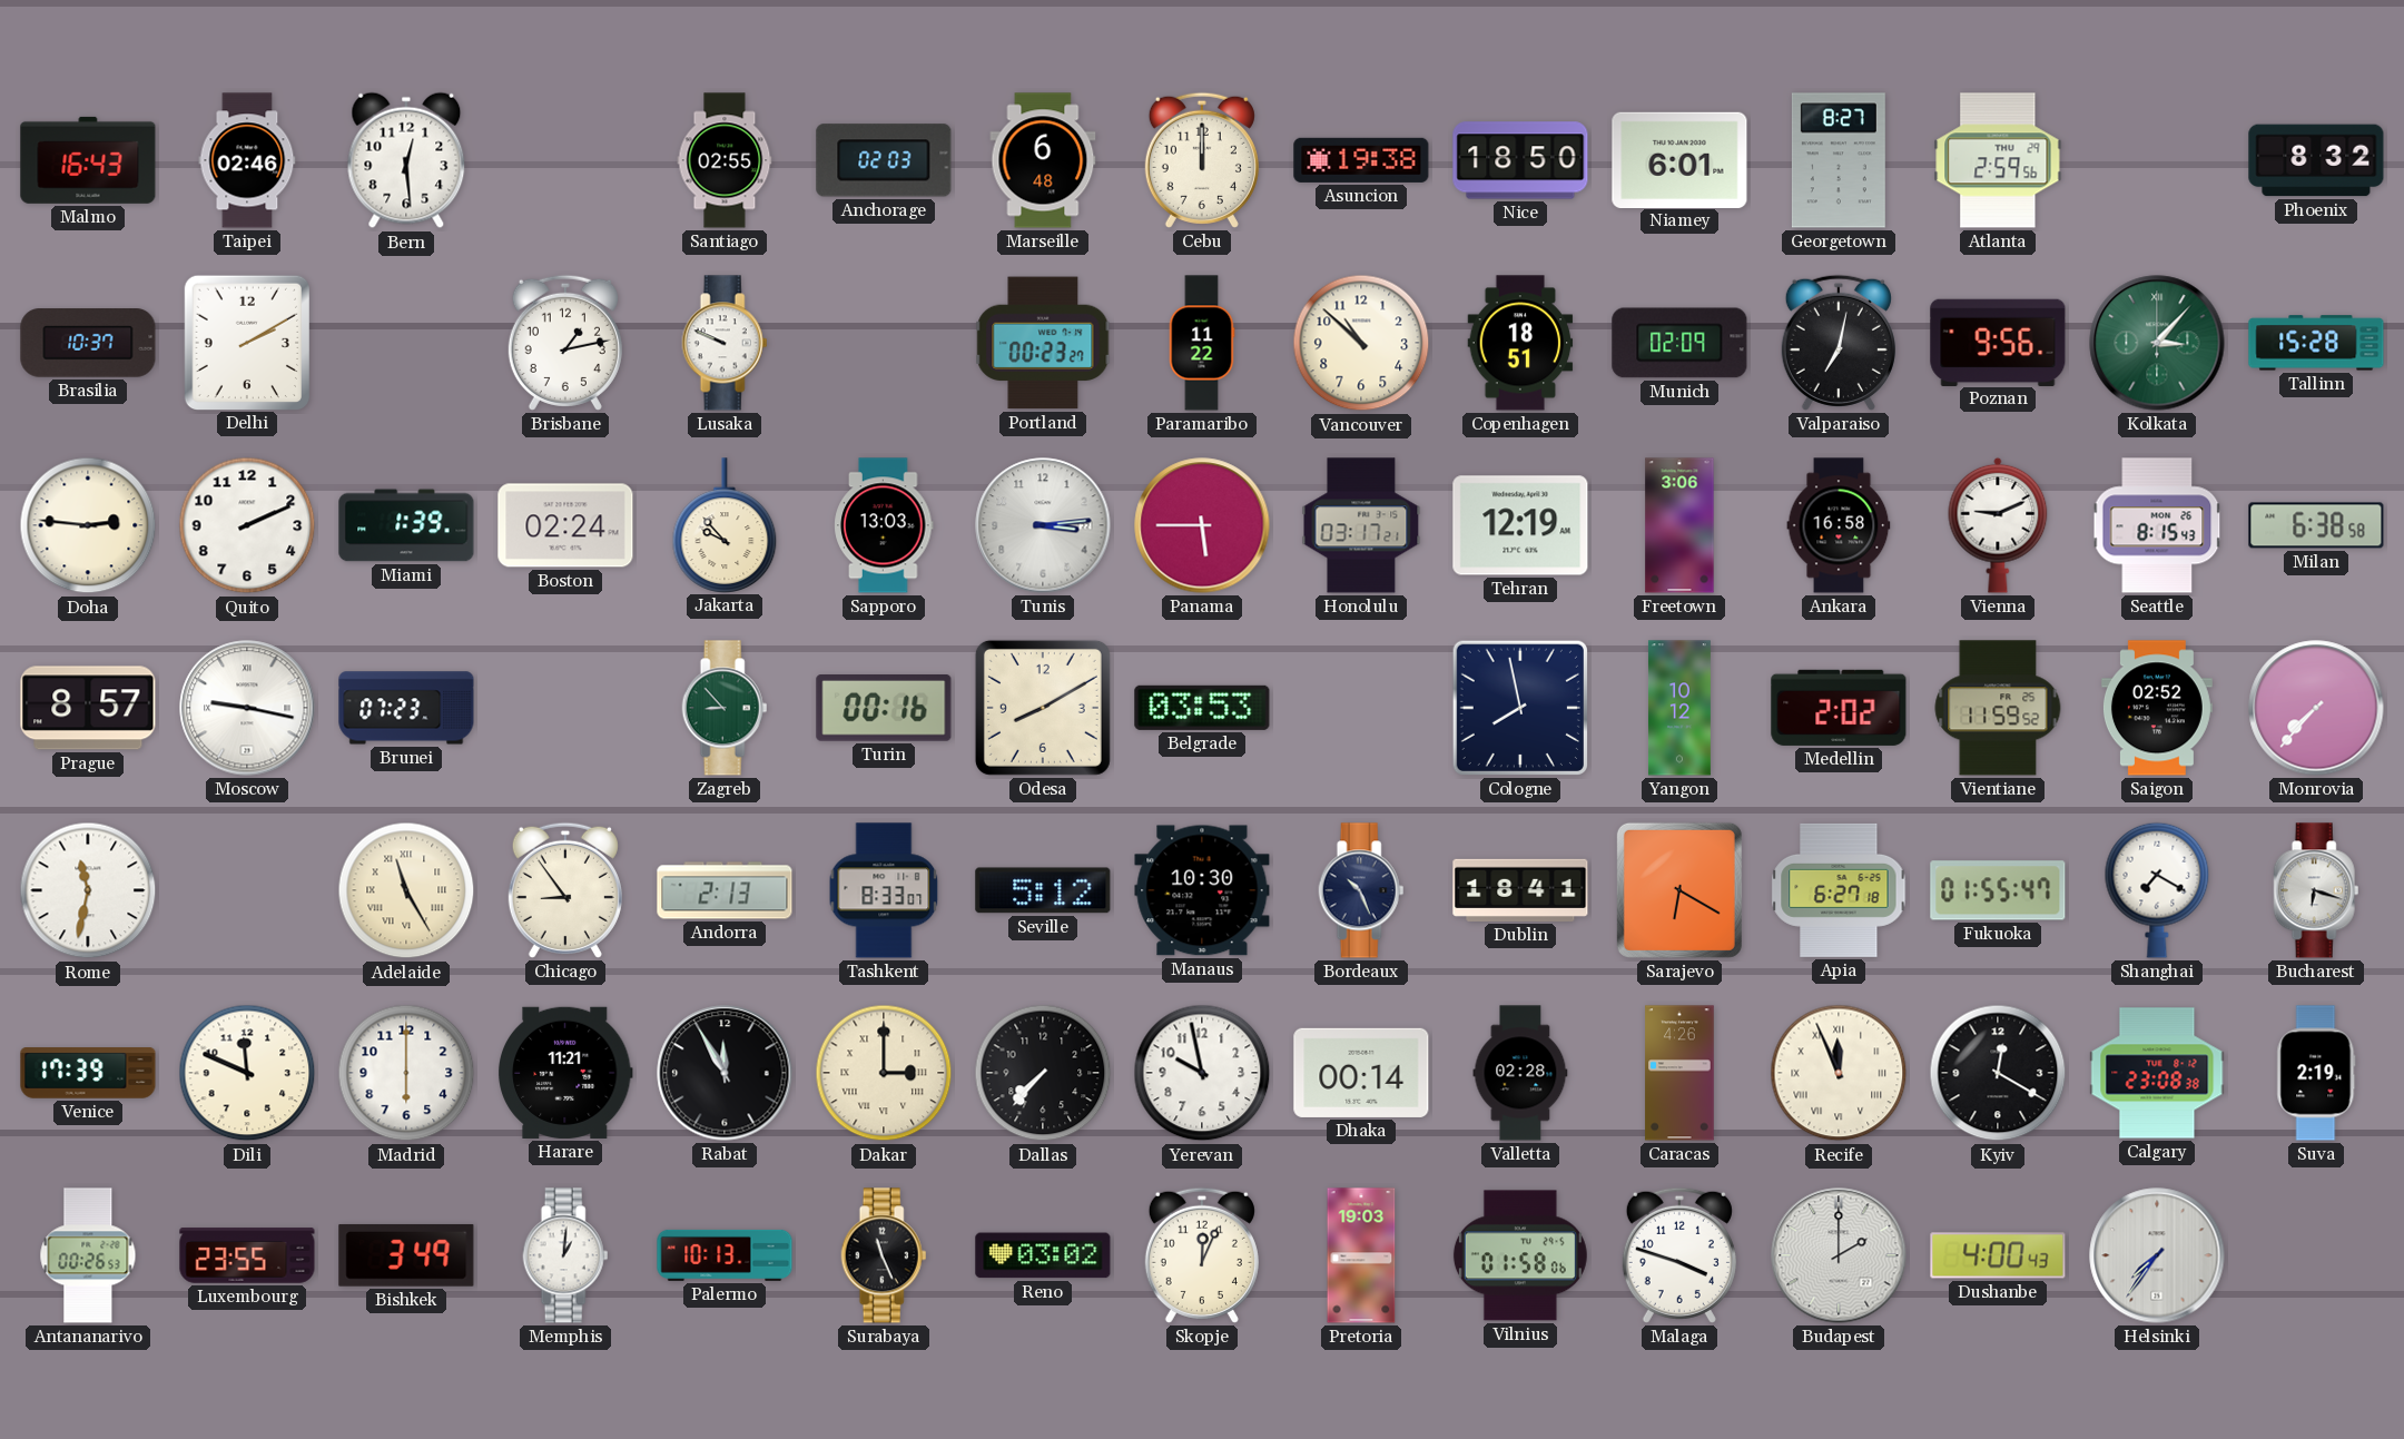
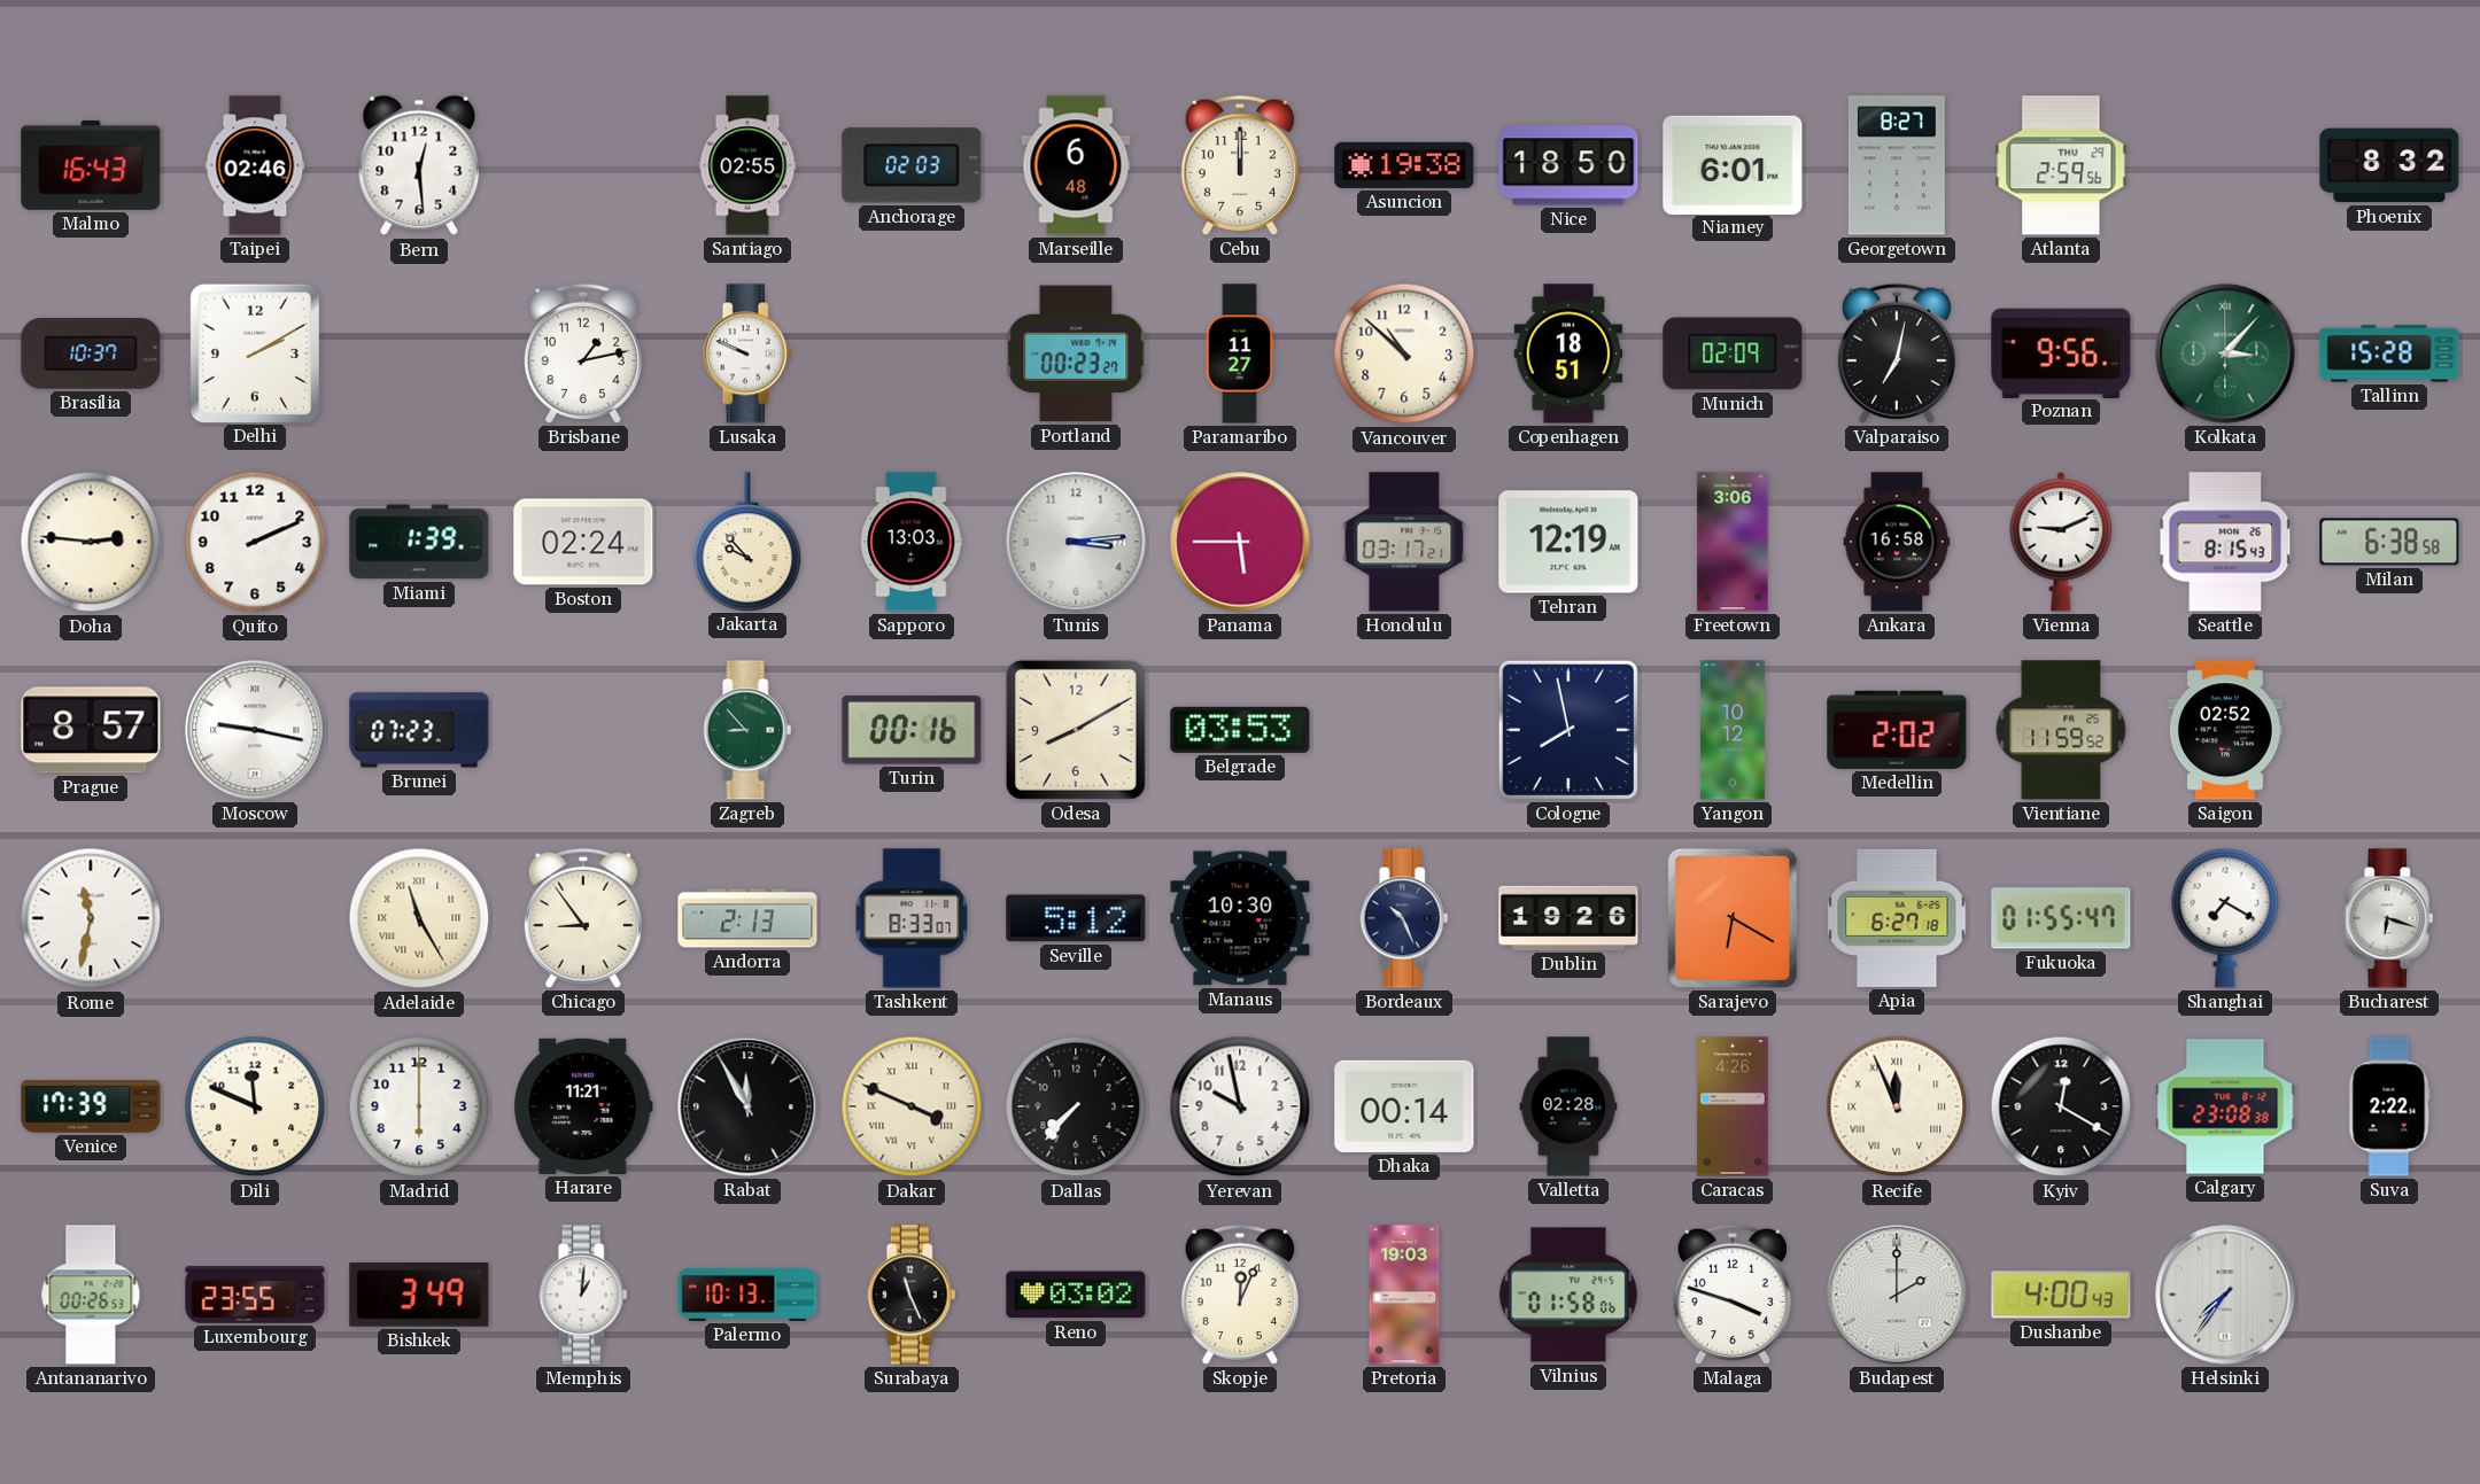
Paramaribo: 11:22 -> 11:27 (1240, 353)
Monrovia: 7:37 -> none (2316, 708)
Dublin: 18:41 -> 19:26 (1568, 918)
Dakar: 3:00 -> 3:49 (912, 1106)
Suva: 2:19 -> 2:22 (2389, 1106)
